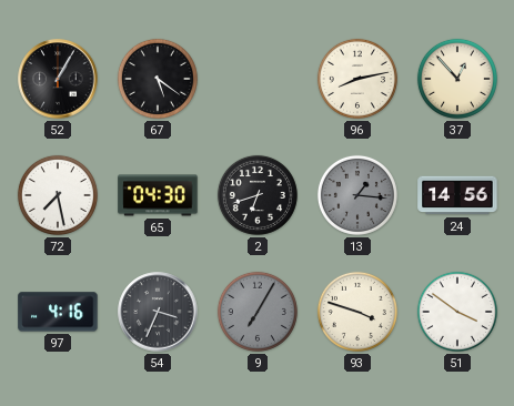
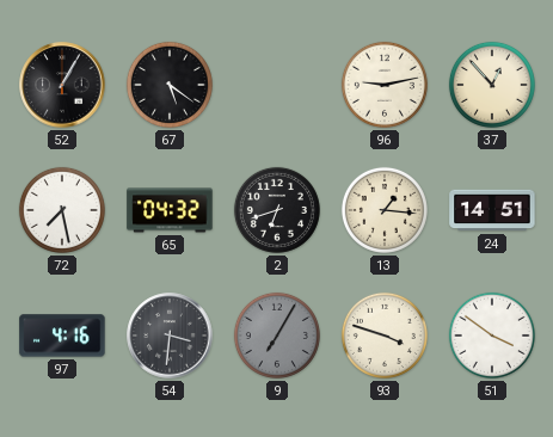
96: 8:13 -> 9:13 (385, 85)
65: 04:30 -> 04:32 (170, 210)
13 dial: grey -> cream (385, 210)
24: 14:56 -> 14:51 (492, 210)
54: 3:34 -> 3:31 (170, 336)
